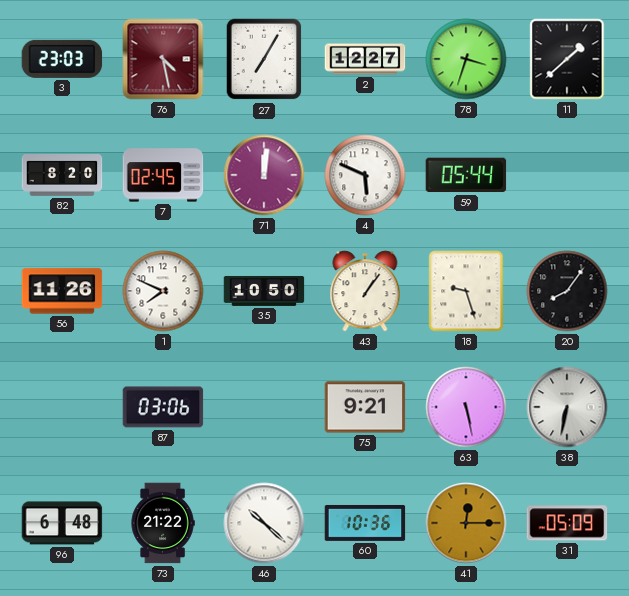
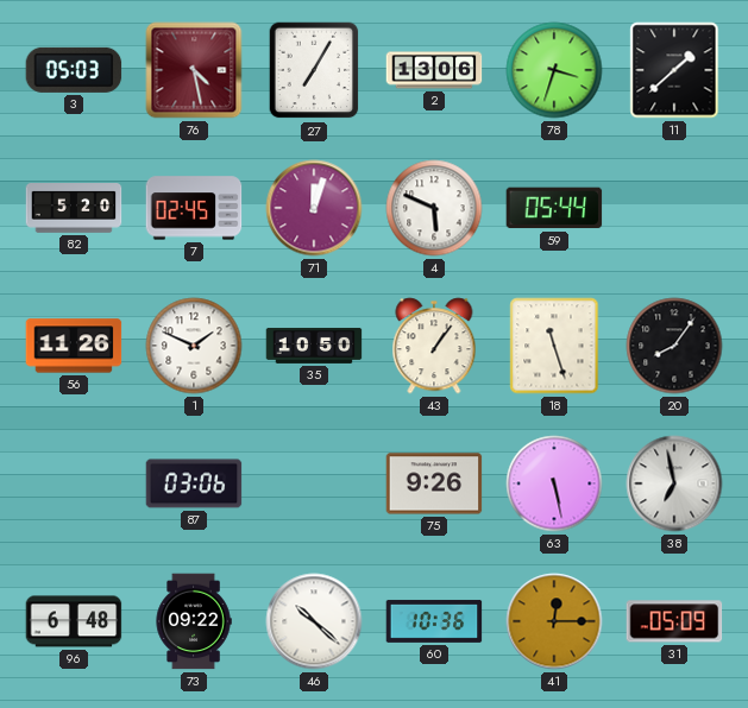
3: 23:03 -> 05:03 (74, 70)
2: 12:27 -> 13:06 (434, 70)
82: 8:20 -> 5:20 (74, 209)
71: 12:01 -> 12:03 (314, 208)
1: 7:49 -> 1:49 (194, 346)
18: 9:27 -> 11:27 (554, 346)
75: 9:21 -> 9:26 (434, 483)
38: 6:32 -> 6:58 (674, 483)
73: 21:22 -> 09:22 (194, 621)
